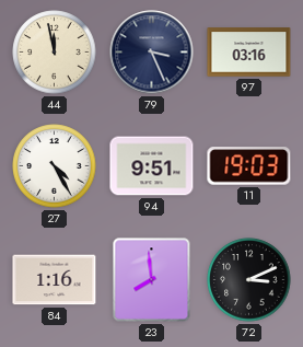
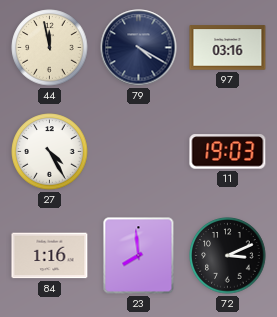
79: 3:26 -> 4:20 (139, 48)
94: 9:51 -> none (152, 166)
